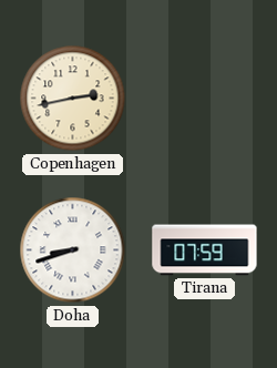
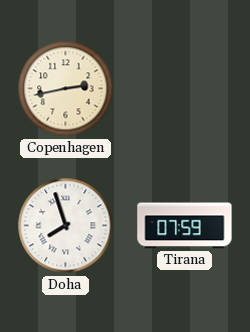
Doha: 8:42 -> 7:57 (66, 226)
